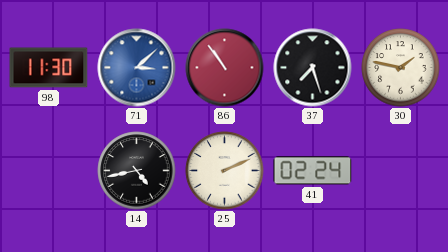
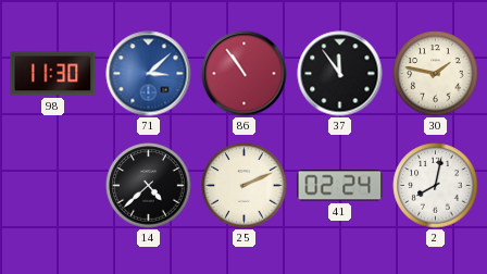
37: 7:27 -> 11:54 (340, 74)
14: 4:43 -> 4:38 (149, 186)
2: none -> 8:02 (436, 186)
